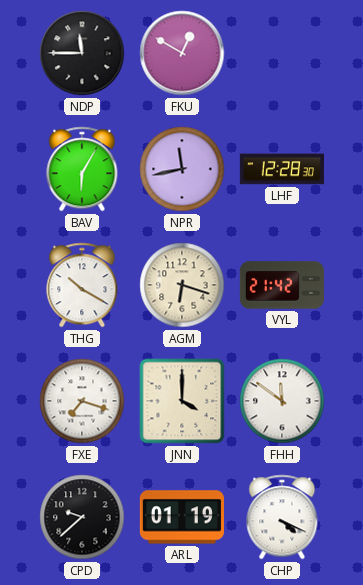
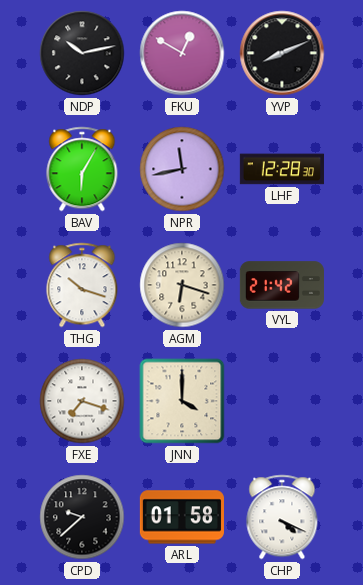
NDP: 11:45 -> 10:13 (82, 53)
YVP: none -> 8:11 (282, 53)
THG: 10:20 -> 10:18 (82, 285)
FHH: 11:51 -> none (282, 401)
ARL: 01:19 -> 01:58 (182, 517)
